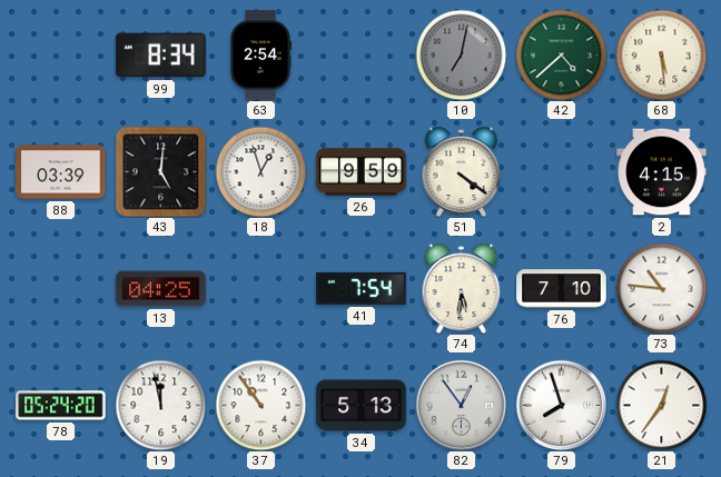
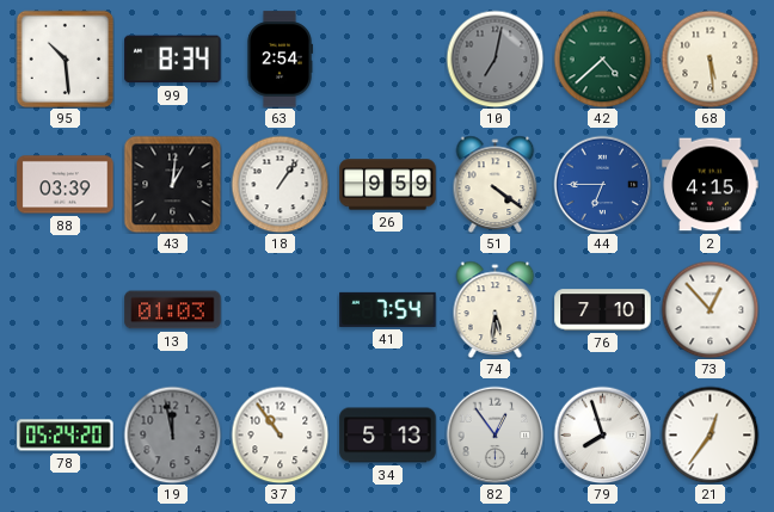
95: none -> 10:29 (64, 58)
43: 5:01 -> 1:01 (172, 184)
18: 12:57 -> 1:06 (279, 184)
44: none -> 6:45 (602, 184)
13: 04:25 -> 01:03 (173, 310)
73: 10:46 -> 12:53 (709, 309)
19 dial: white -> grey (172, 434)
